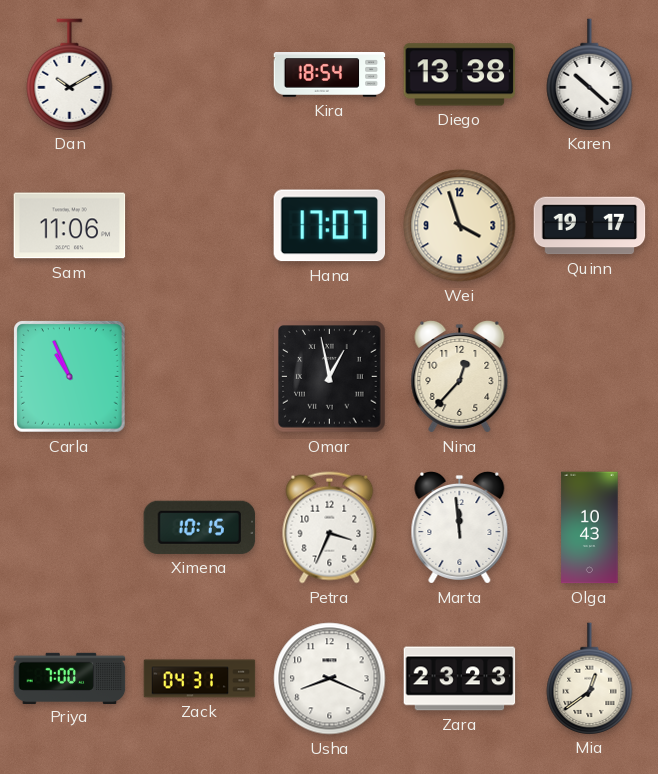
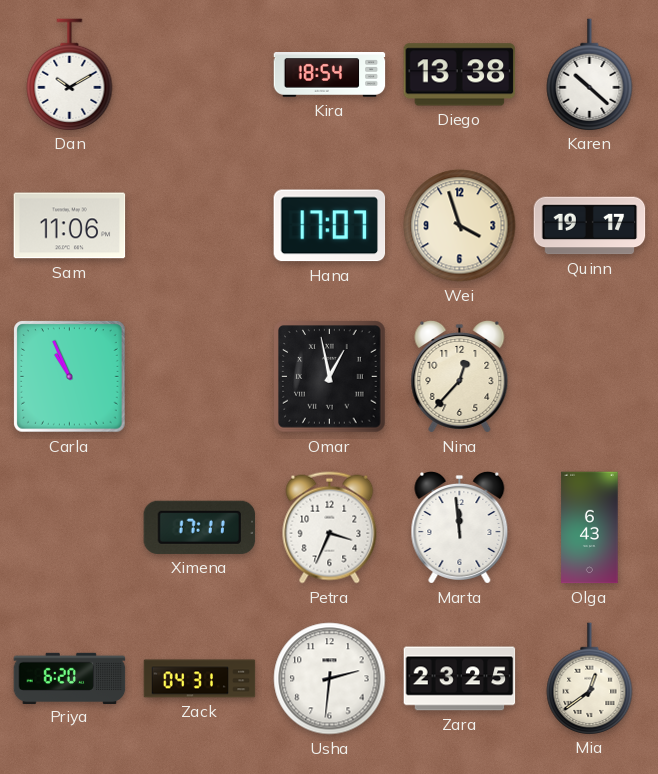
Ximena: 10:15 -> 17:11 (200, 527)
Olga: 10:43 -> 6:43 (590, 528)
Priya: 7:00 -> 6:20 (70, 678)
Usha: 8:19 -> 2:31 (330, 679)
Zara: 23:23 -> 23:25 (460, 679)
